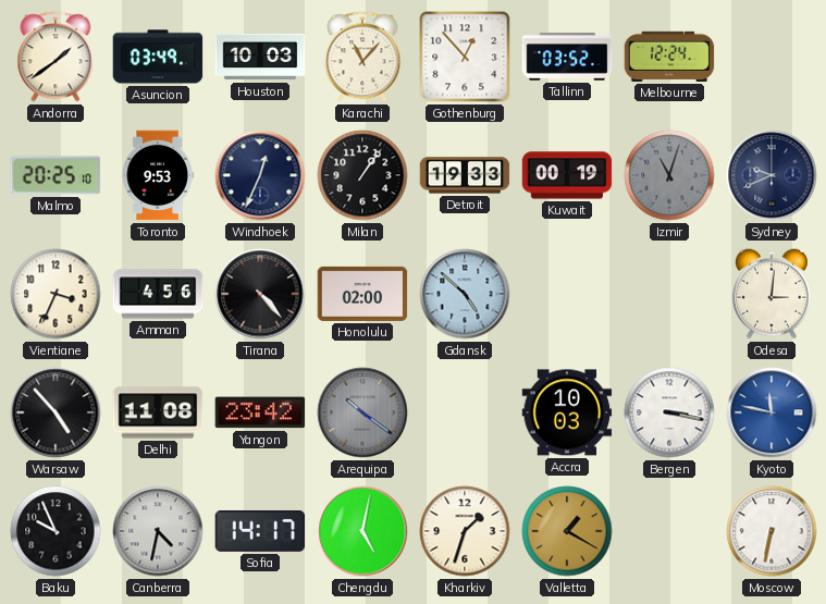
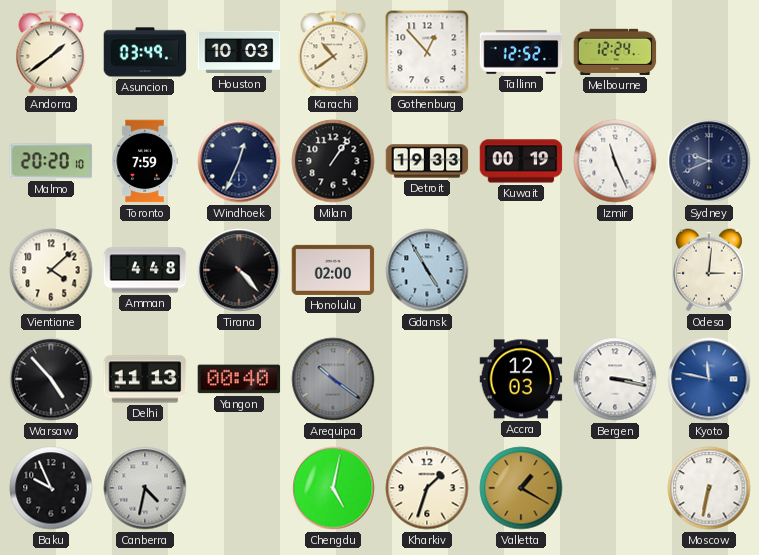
Karachi: 11:07 -> 10:39 (333, 52)
Tallinn: 03:52 -> 12:52 (521, 52)
Malmo: 20:25 -> 20:20 (51, 161)
Toronto: 9:53 -> 7:59 (145, 161)
Izmir: 11:03 -> 11:26 (615, 161)
Izmir dial: grey -> white (615, 161)
Vientiane: 3:34 -> 4:08 (51, 270)
Amman: 4:56 -> 4:48 (145, 270)
Gdansk: 4:52 -> 4:55 (427, 270)
Delhi: 11:08 -> 11:13 (145, 379)
Yangon: 23:42 -> 00:40 (239, 379)
Accra: 10:03 -> 12:03 (521, 379)
Sofia: 14:17 -> none (260, 531)
